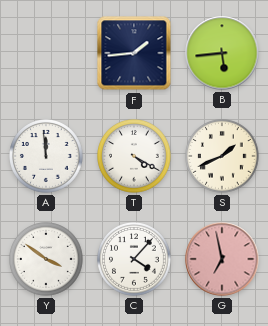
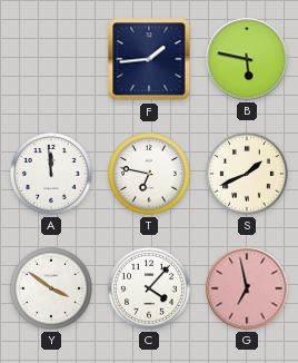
B: 5:44 -> 5:47 (247, 59)
T: 4:20 -> 6:47 (150, 175)
